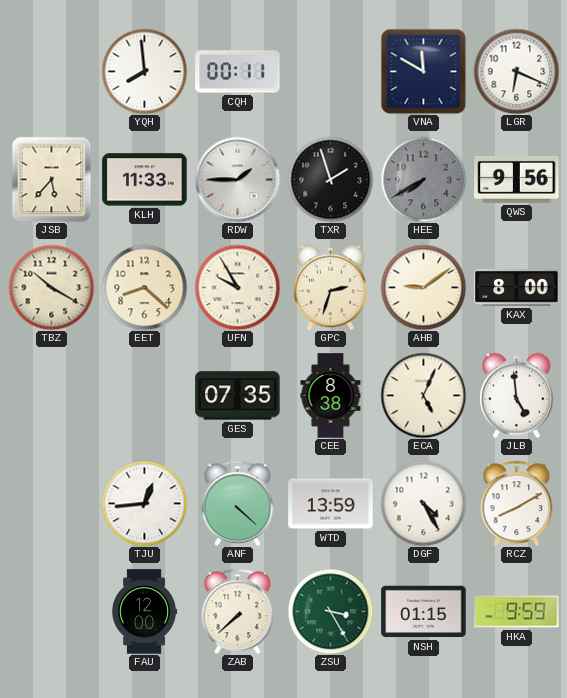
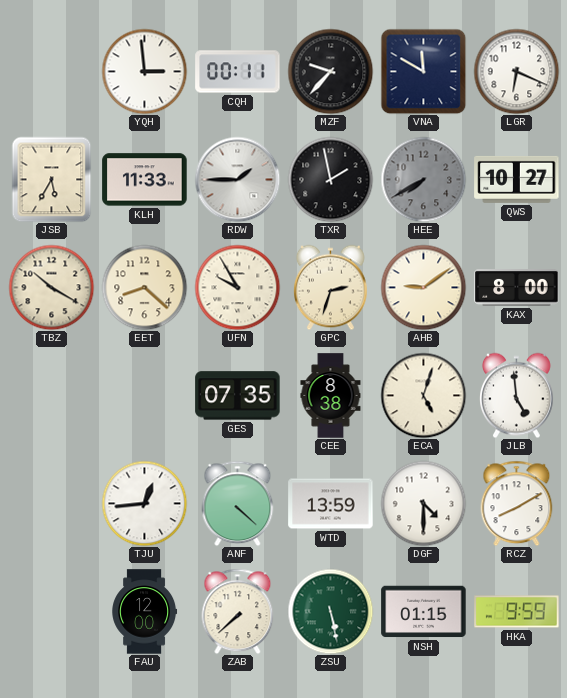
YQH: 7:59 -> 2:59 (144, 71)
MZF: none -> 9:37 (330, 71)
JSB: 5:37 -> 5:35 (52, 179)
TXR: 1:57 -> 1:58 (330, 179)
QWS: 9:56 -> 10:27 (517, 179)
ECA: 5:04 -> 5:03 (423, 395)
DGF: 4:25 -> 4:30 (423, 503)
ZSU: 3:25 -> 5:28 (330, 611)
